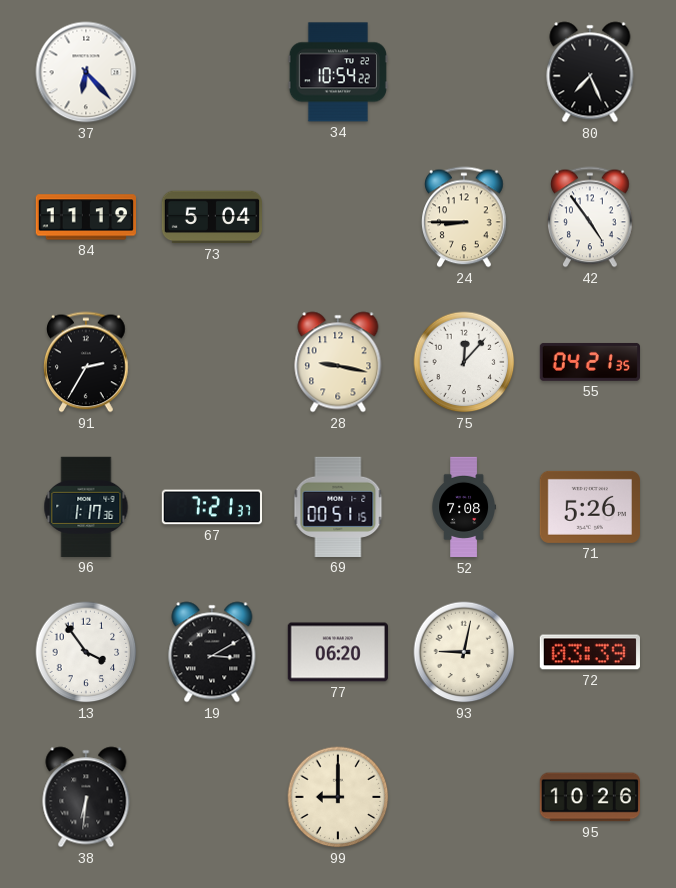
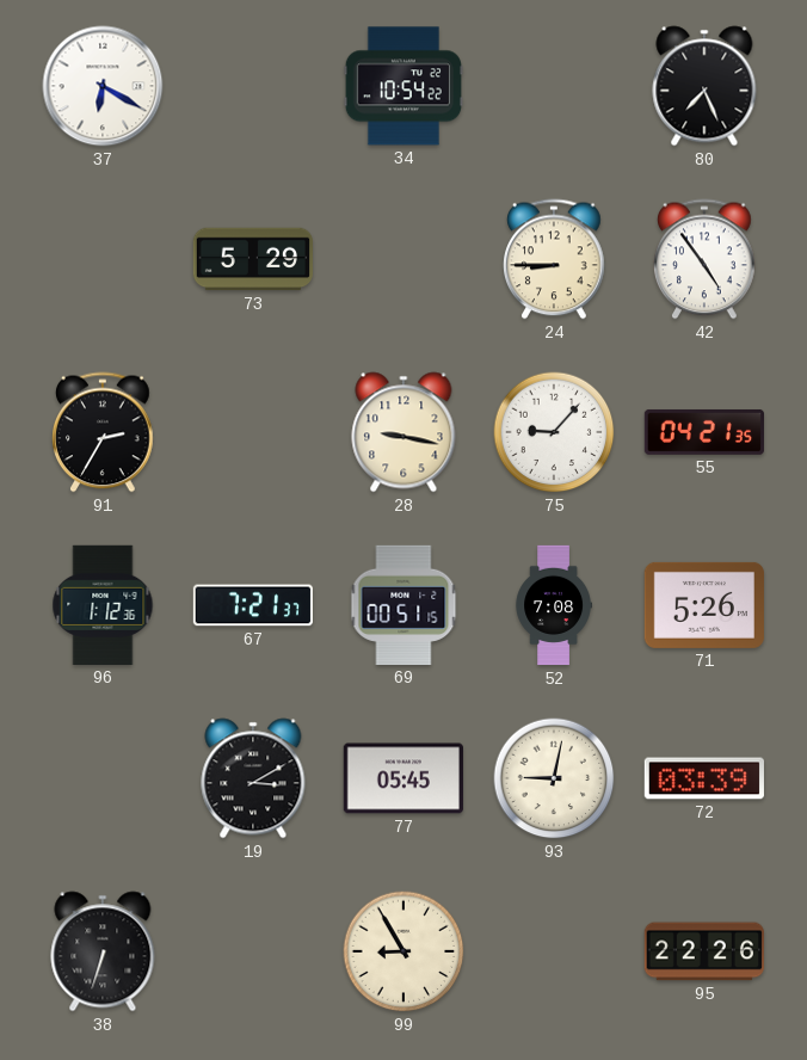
37: 6:23 -> 6:20 (103, 86)
84: 11:19 -> none (85, 217)
73: 5:04 -> 5:29 (252, 259)
75: 12:07 -> 9:07 (554, 432)
96: 1:17 -> 1:12 (103, 605)
13: 3:54 -> none (86, 652)
77: 06:20 -> 05:45 (403, 778)
38: 6:31 -> 6:33 (103, 951)
99: 9:00 -> 8:55 (403, 951)
95: 10:26 -> 22:26 (704, 951)
